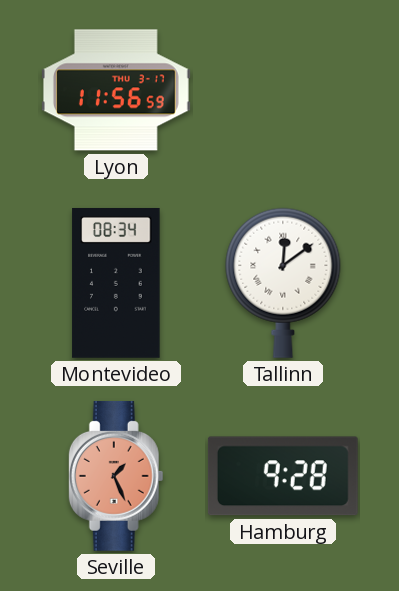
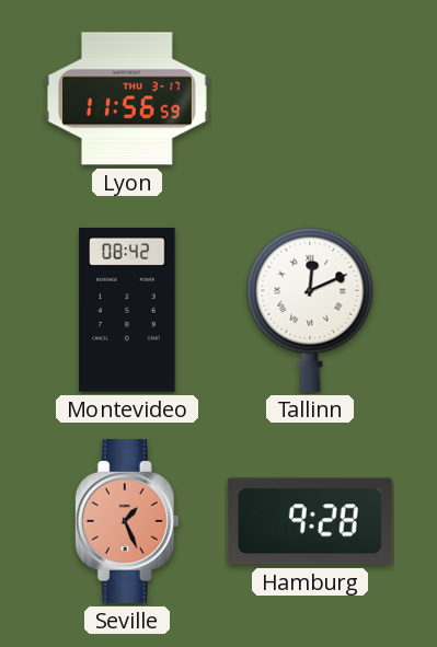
Montevideo: 08:34 -> 08:42 (127, 310)
Tallinn: 12:09 -> 12:11 (310, 310)
